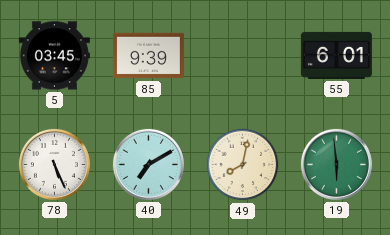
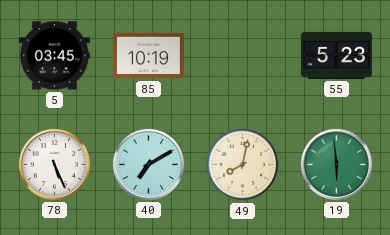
85: 9:39 -> 10:19 (148, 56)
55: 6:01 -> 5:23 (336, 55)
